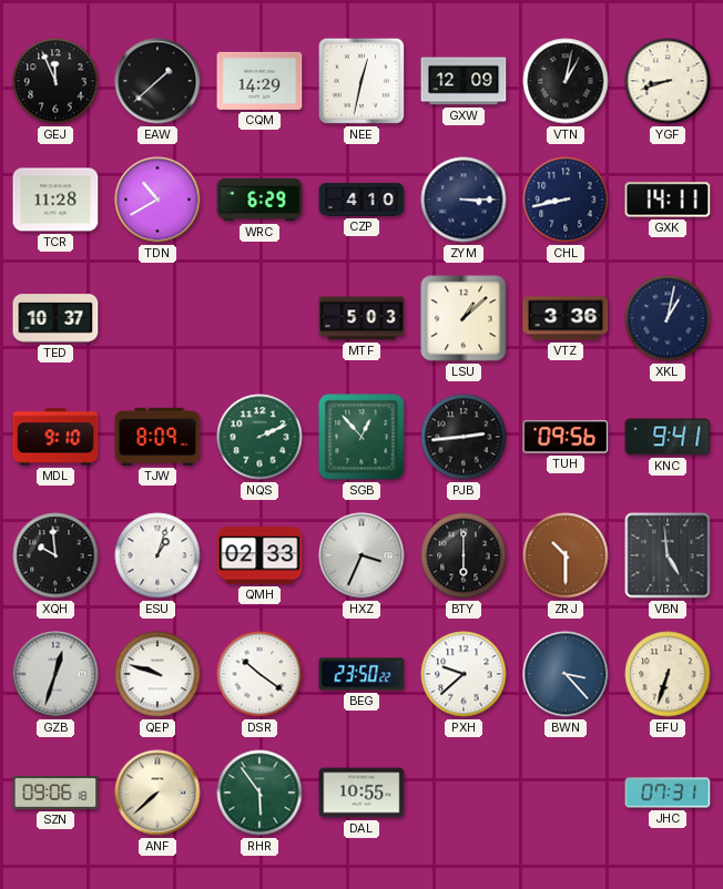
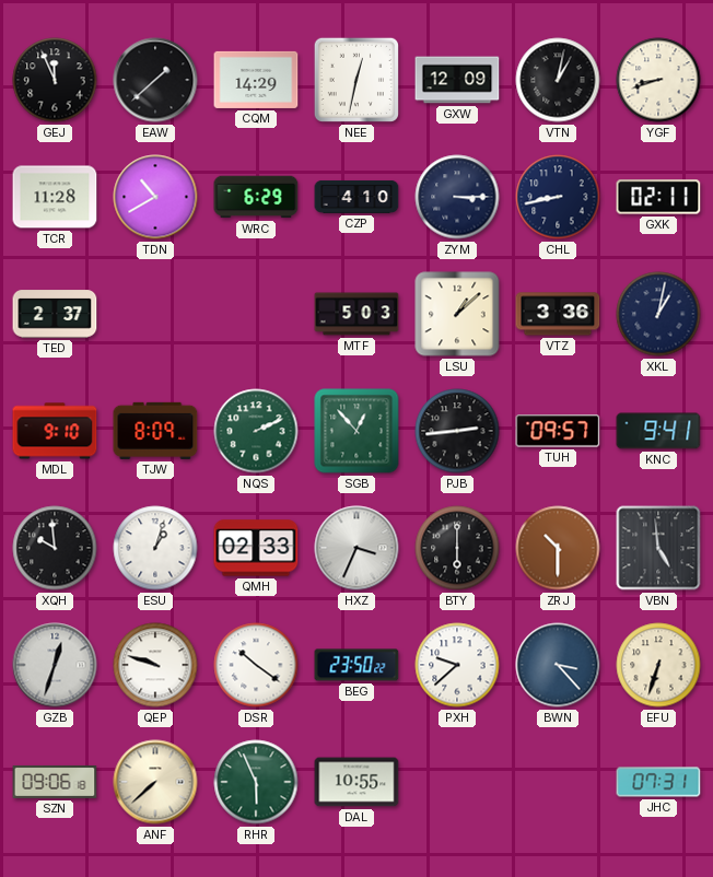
GXK: 14:11 -> 02:11 (658, 197)
TED: 10:37 -> 2:37 (55, 314)
TUH: 09:56 -> 09:57 (558, 431)
RHR: 5:54 -> 5:56 (256, 782)
